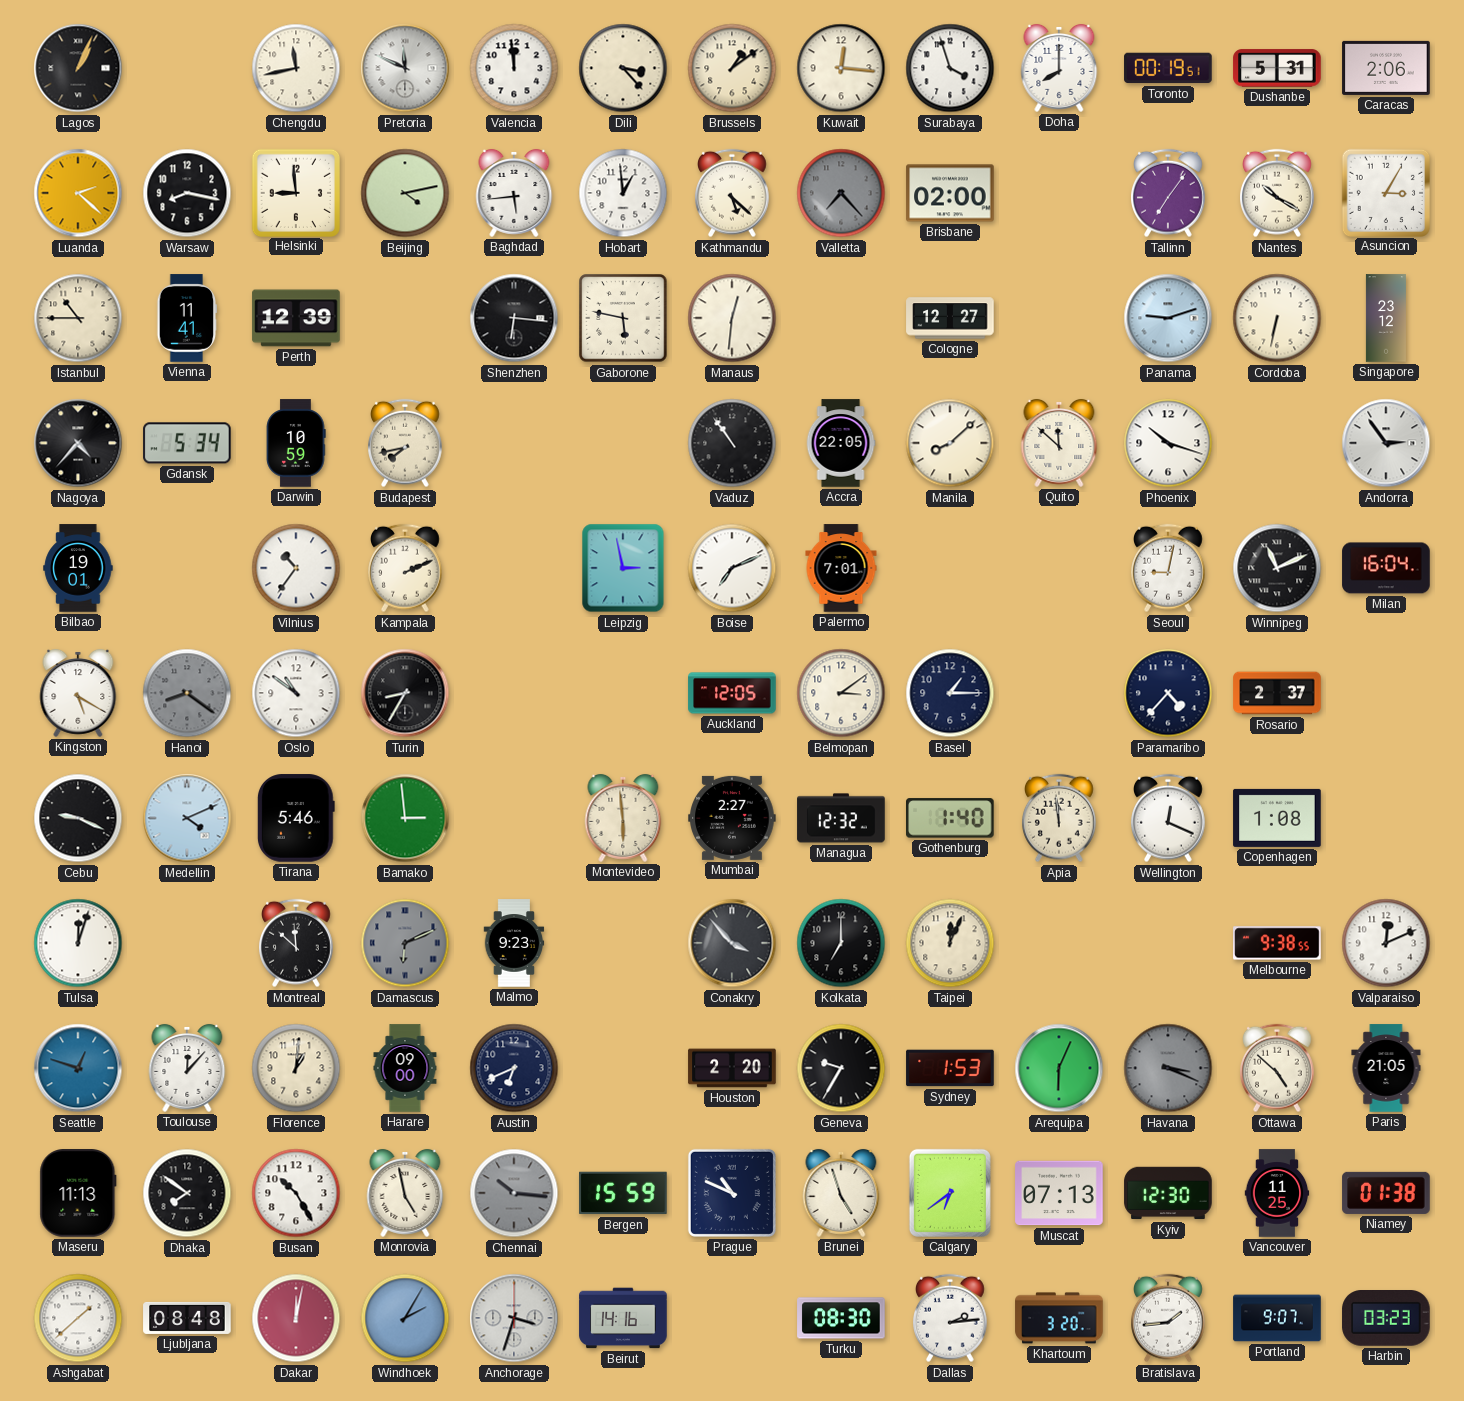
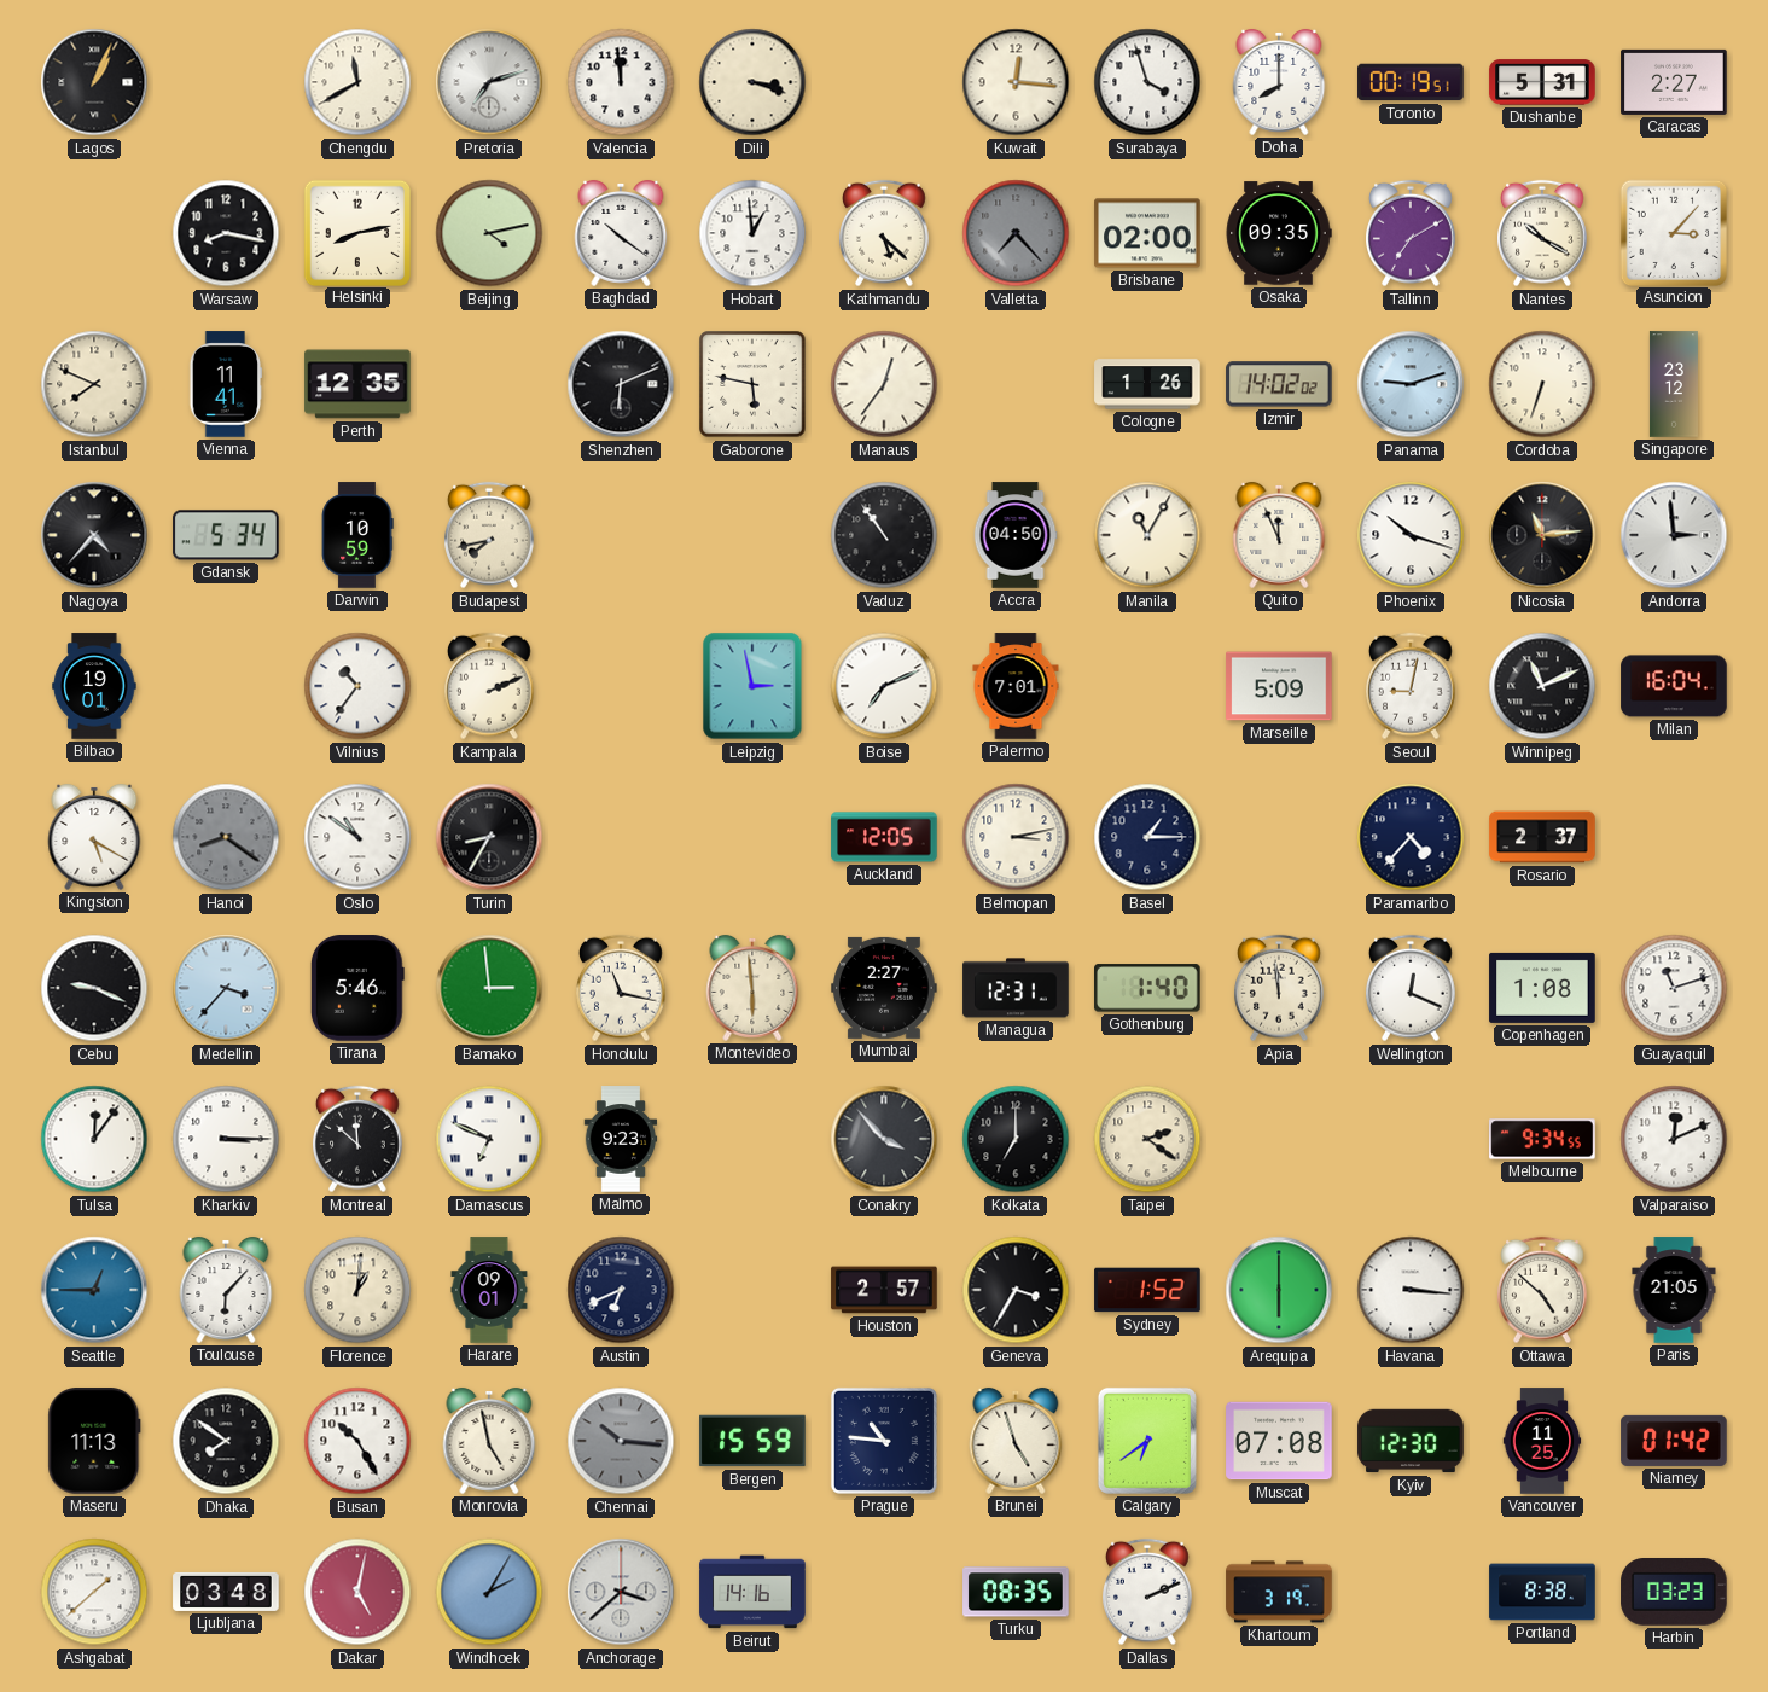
Chengdu: 11:43 -> 11:40 (357, 82)
Pretoria: 11:49 -> 7:12 (489, 82)
Dili: 3:23 -> 3:18 (752, 82)
Brussels: 1:09 -> none (732, 68)
Caracas: 2:06 -> 2:27 (1674, 82)
Luanda: 2:22 -> none (78, 193)
Helsinki: 8:59 -> 8:13 (356, 232)
Baghdad: 5:44 -> 10:21 (621, 233)
Osaka: none -> 09:35 (1279, 233)
Tallinn: 7:06 -> 7:10 (1412, 233)
Asuncion: 3:05 -> 3:07 (1673, 232)
Istanbul: 10:45 -> 7:49 (94, 384)
Perth: 12:39 -> 12:35 (357, 384)
Shenzhen: 6:16 -> 6:11 (621, 384)
Manaus: 12:31 -> 12:36 (884, 384)
Cologne: 12:27 -> 1:26 (1147, 384)
Izmir: none -> 14:02 (1279, 384)
Cordoba: 6:32 -> 6:33 (1542, 384)
Accra: 22:05 -> 04:50 (1016, 535)
Manila: 8:08 -> 11:05 (1147, 535)
Quito: 11:52 -> 11:56 (1279, 535)
Nicosia: none -> 11:14 (1542, 535)
Andorra: 2:54 -> 2:59 (1674, 535)
Marseille: none -> 5:09 (1279, 686)
Belmopan: 3:09 -> 3:13 (1016, 837)
Medellin: 4:11 -> 3:37 (226, 988)
Honolulu: none -> 11:17 (622, 988)
Managua: 12:32 -> 12:31 (1016, 988)
Guayaquil: none -> 11:12 (1674, 988)
Tulsa: 12:03 -> 12:06 (94, 1139)
Kharkiv: none -> 3:15 (226, 1139)
Damascus: 6:11 -> 6:49 (489, 1139)
Damascus dial: grey -> white (489, 1139)
Taipei: 12:04 -> 2:21 (1147, 1139)
Melbourne: 9:38 -> 9:34 (1542, 1139)
Seattle: 12:48 -> 12:45 (94, 1290)
Toulouse: 12:07 -> 6:07 (226, 1290)
Harare: 09:00 -> 09:01 (489, 1290)
Houston: 2:20 -> 2:57 (884, 1290)
Geneva: 9:35 -> 3:35 (1016, 1290)
Sydney: 1:53 -> 1:52 (1147, 1290)
Arequipa: 6:04 -> 6:00 (1279, 1290)
Havana: 3:19 -> 3:16 (1411, 1290)
Havana dial: grey -> white (1411, 1290)
Prague: 10:49 -> 10:46 (884, 1441)
Muscat: 07:13 -> 07:08 (1279, 1441)
Niamey: 01:38 -> 01:42 (1674, 1441)
Ljubljana: 08:48 -> 03:48 (226, 1592)
Dakar: 12:02 -> 5:02 (357, 1592)
Anchorage: 3:33 -> 3:38 (621, 1592)
Turku: 08:30 -> 08:35 (1016, 1592)
Dallas: 2:14 -> 2:11 (1148, 1592)
Khartoum: 3:20 -> 3:19 (1279, 1592)
Bratislava: 1:44 -> none (1169, 1318)
Portland: 9:07 -> 8:38 (1542, 1592)
